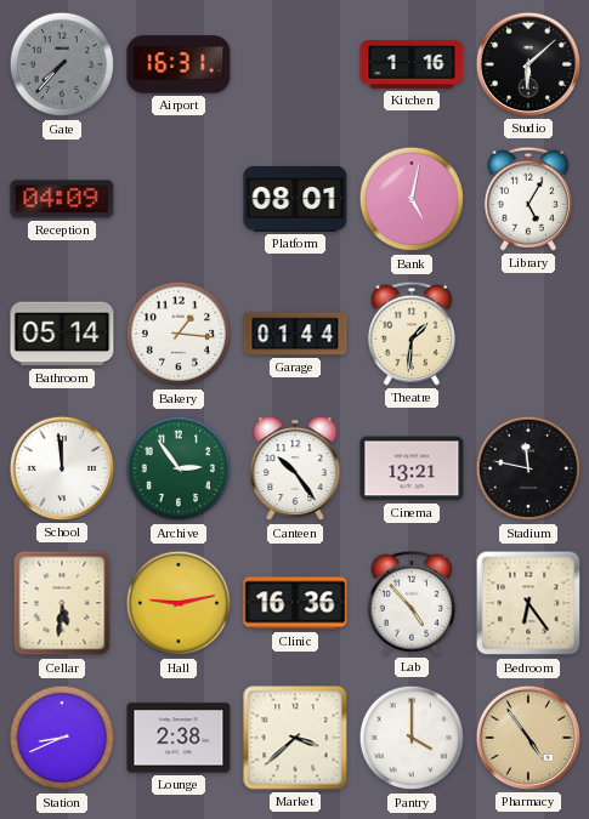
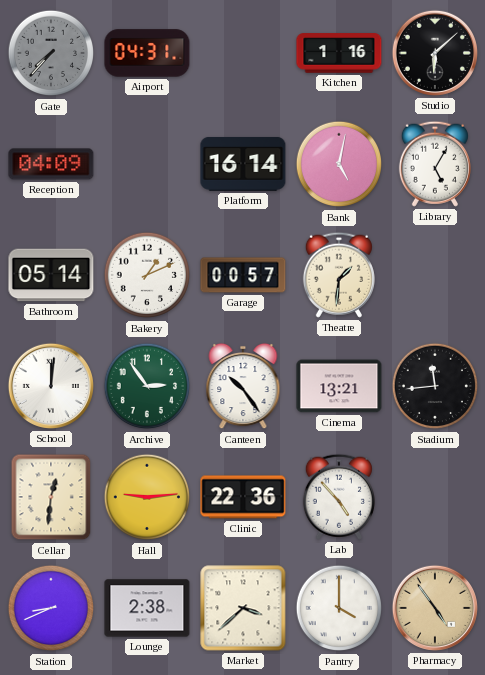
Airport: 16:31 -> 04:31 (147, 53)
Platform: 08:01 -> 16:14 (243, 164)
Bakery: 1:16 -> 1:11 (147, 275)
Garage: 01:44 -> 00:57 (243, 275)
School: 11:59 -> 12:01 (51, 386)
Stadium: 11:47 -> 11:44 (435, 386)
Cellar: 5:31 -> 12:31 (51, 497)
Hall: 9:13 -> 9:14 (147, 497)
Clinic: 16:36 -> 22:36 (243, 497)
Bedroom: 6:24 -> none (528, 603)
